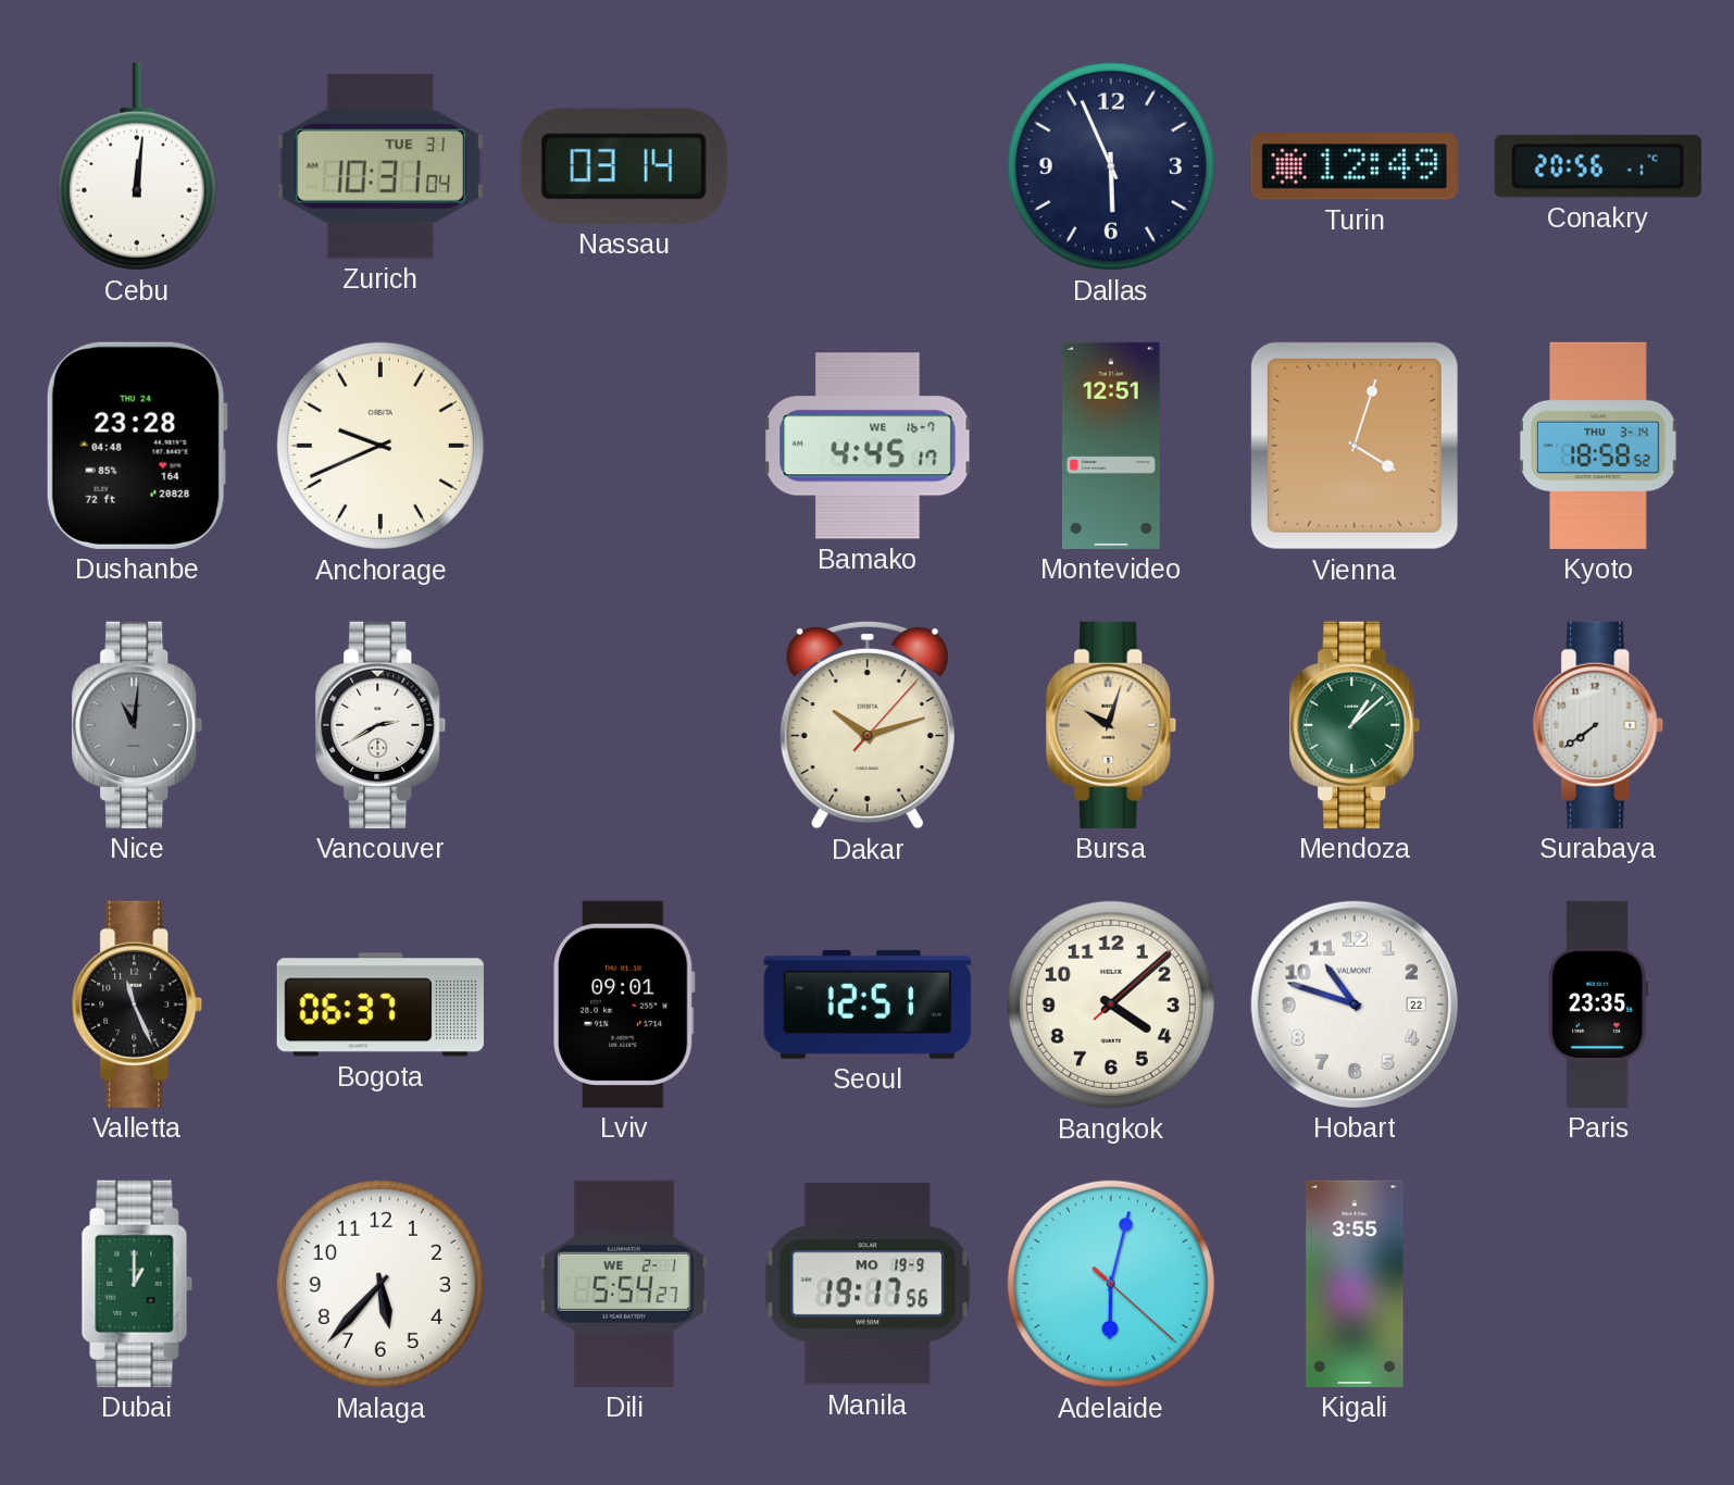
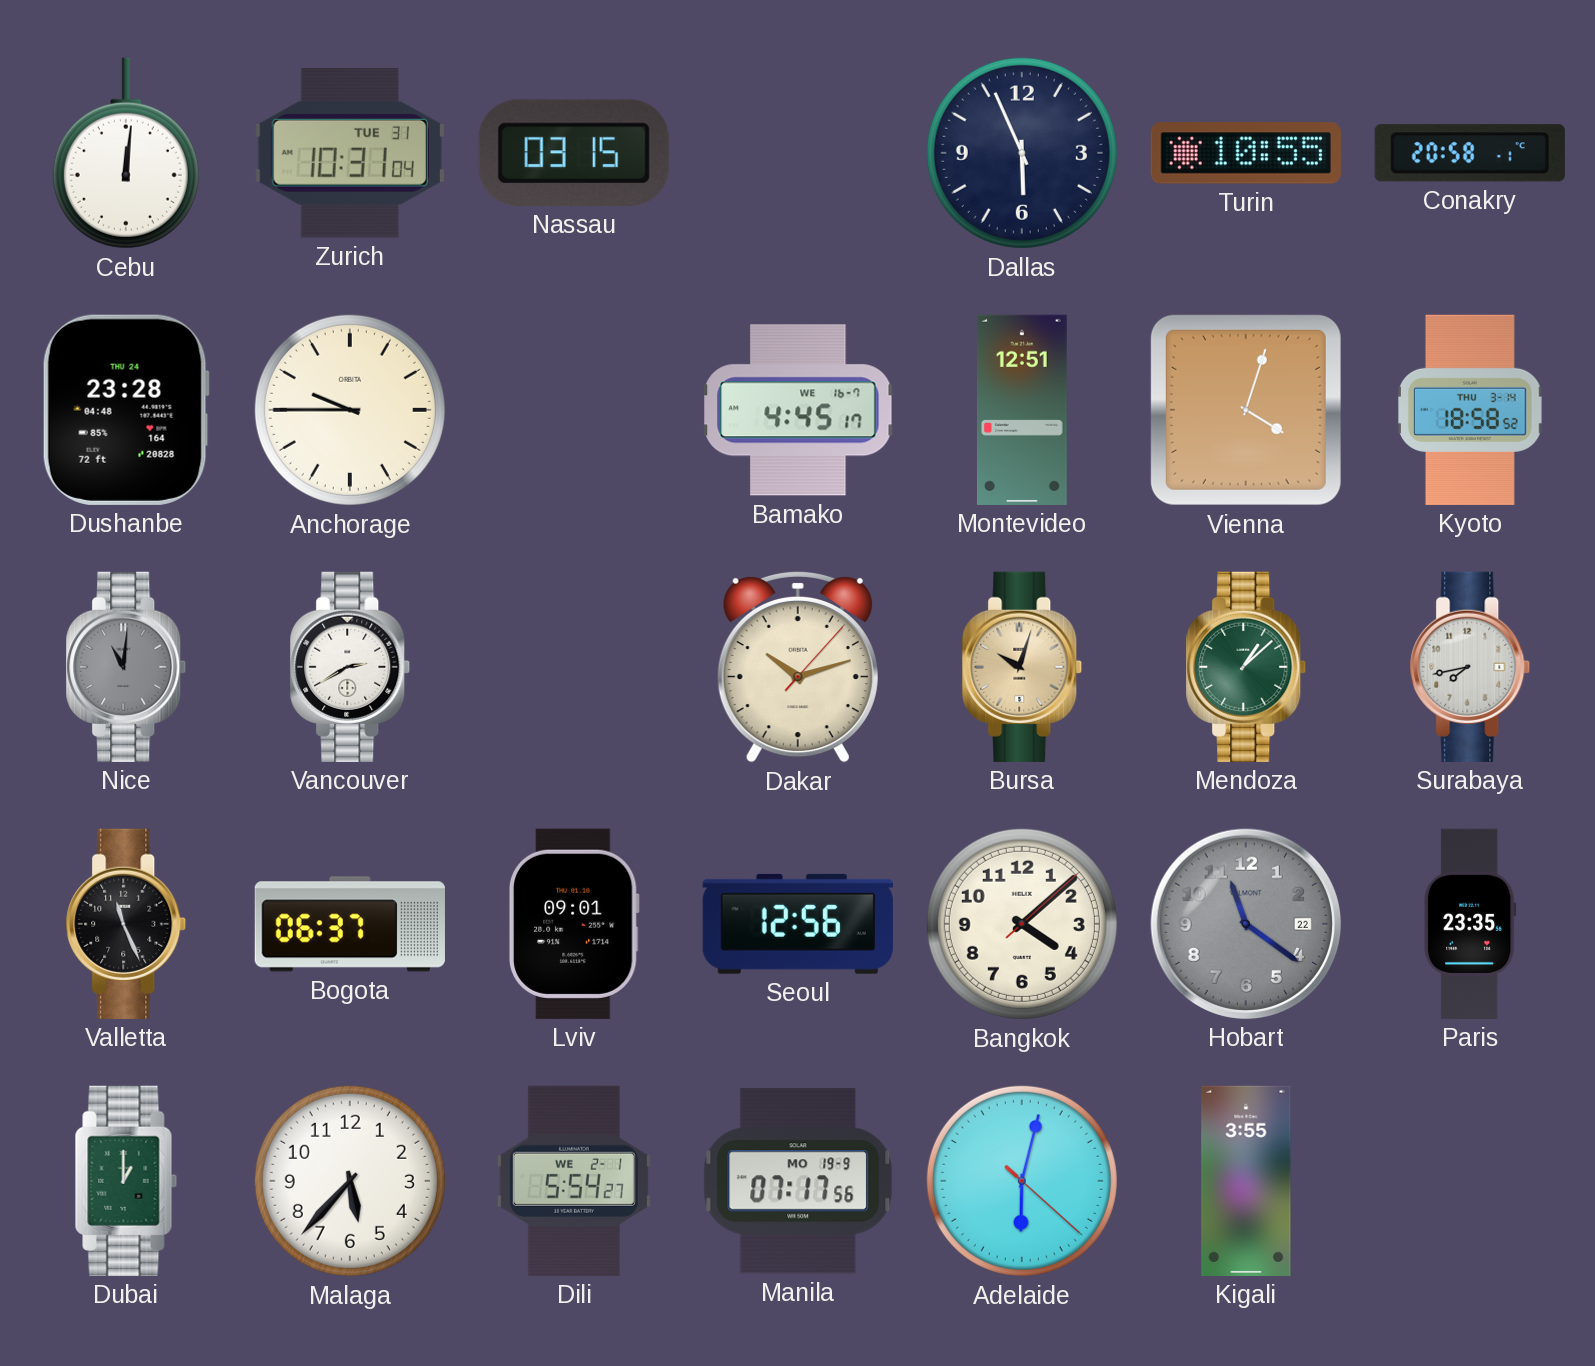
Nassau: 03:14 -> 03:15 (574, 153)
Turin: 12:49 -> 10:55 (1246, 153)
Conakry: 20:56 -> 20:58 (1470, 153)
Anchorage: 9:41 -> 9:45 (350, 410)
Surabaya: 7:39 -> 7:43 (1470, 667)
Seoul: 12:51 -> 12:56 (798, 924)
Hobart: 10:48 -> 11:21 (1246, 924)
Hobart dial: white -> grey (1246, 924)
Manila: 19:17 -> 07:17 (798, 1181)
